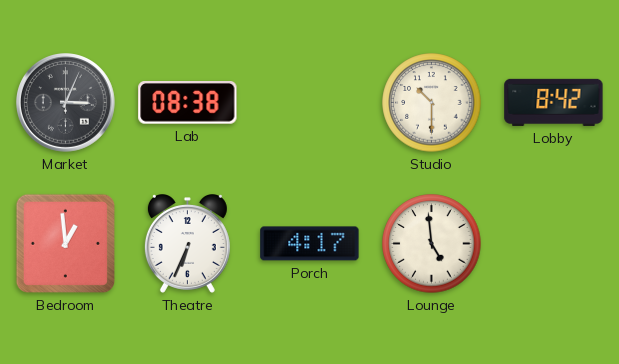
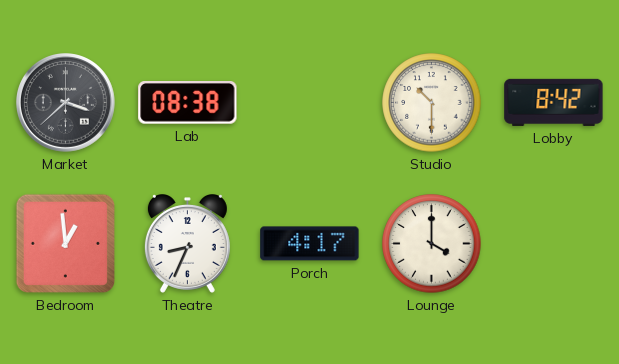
Market: 3:04 -> 3:38 (66, 103)
Theatre: 6:34 -> 8:34 (187, 244)
Lounge: 4:59 -> 4:00 (432, 244)
